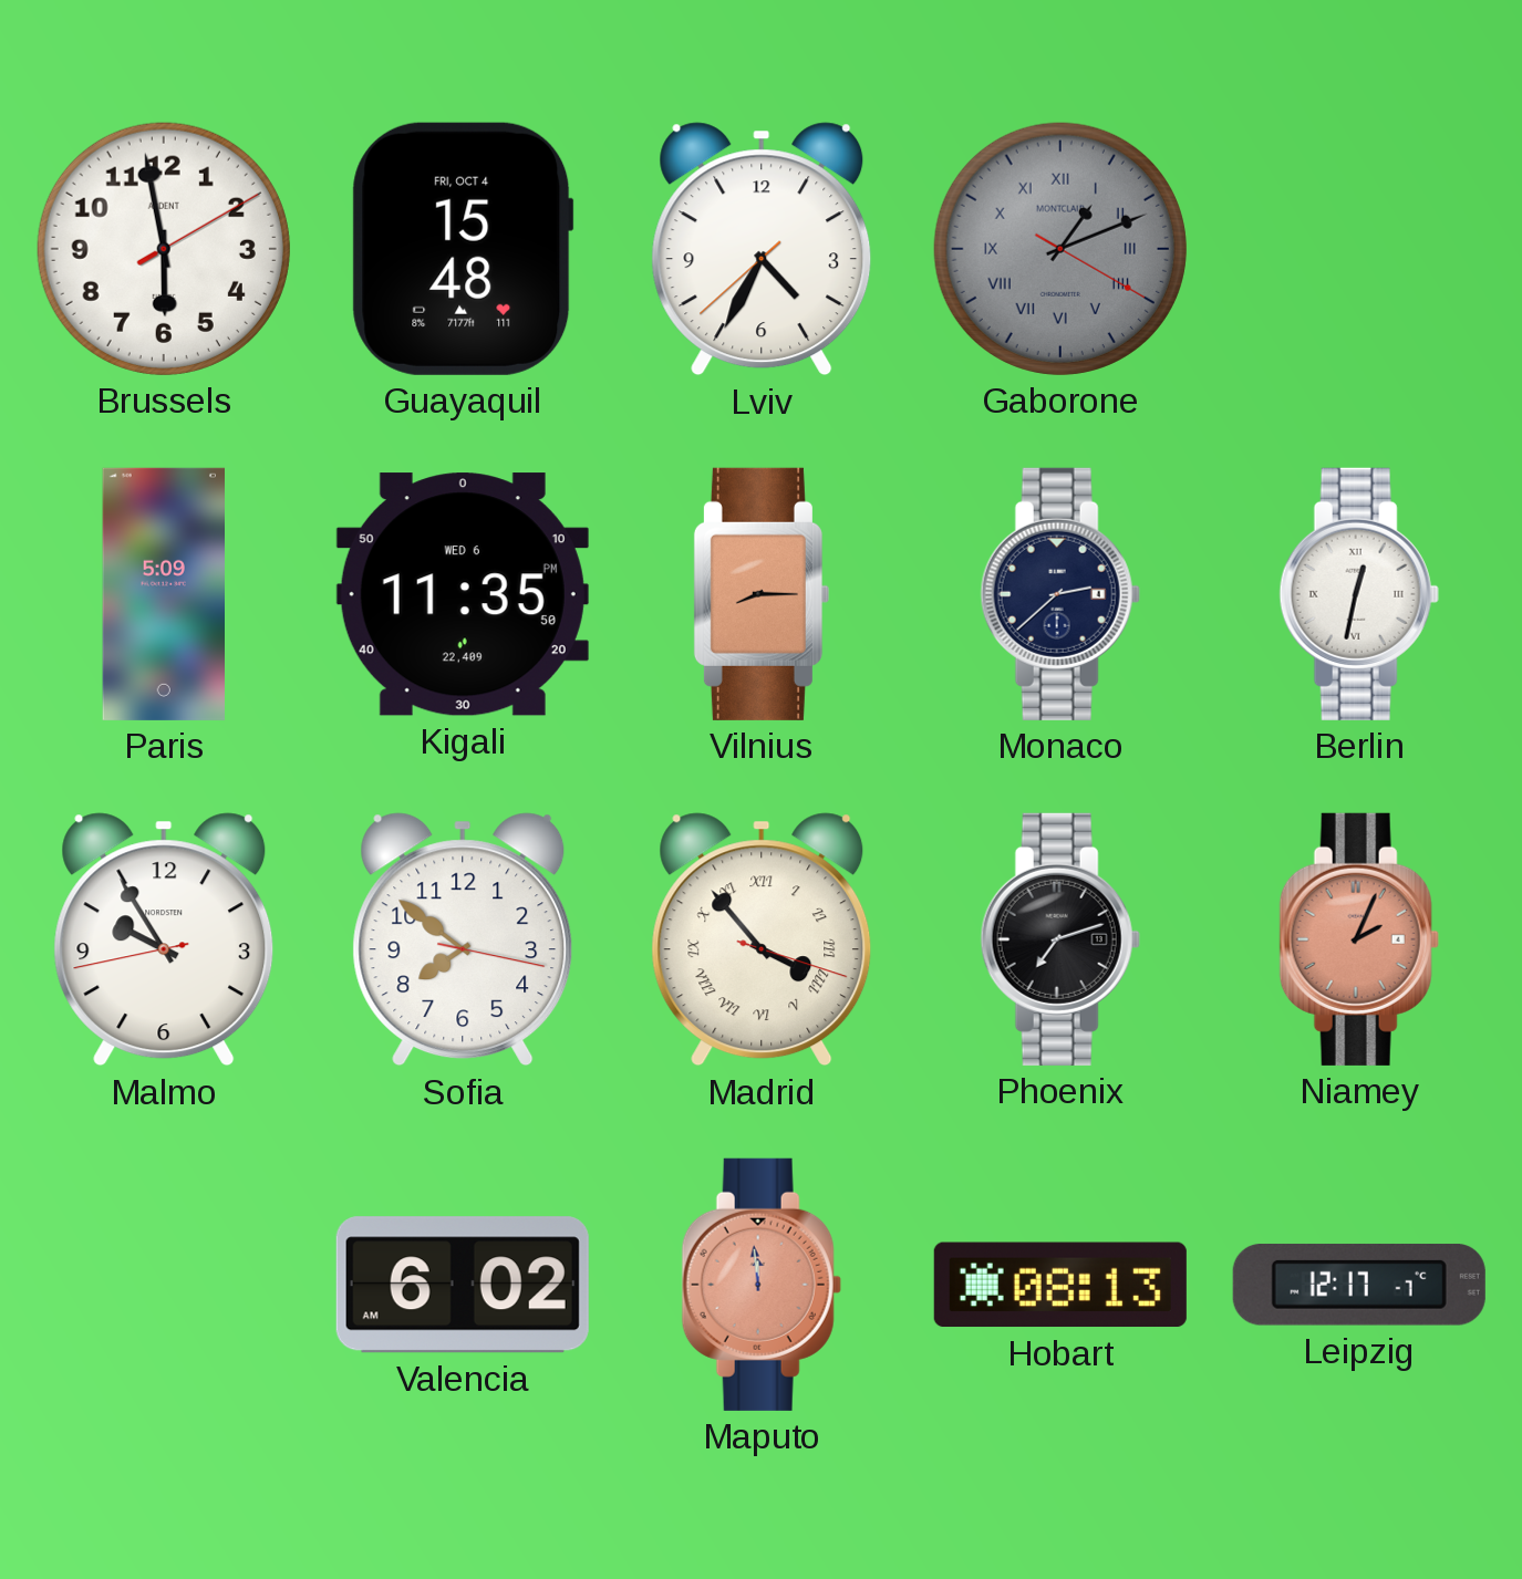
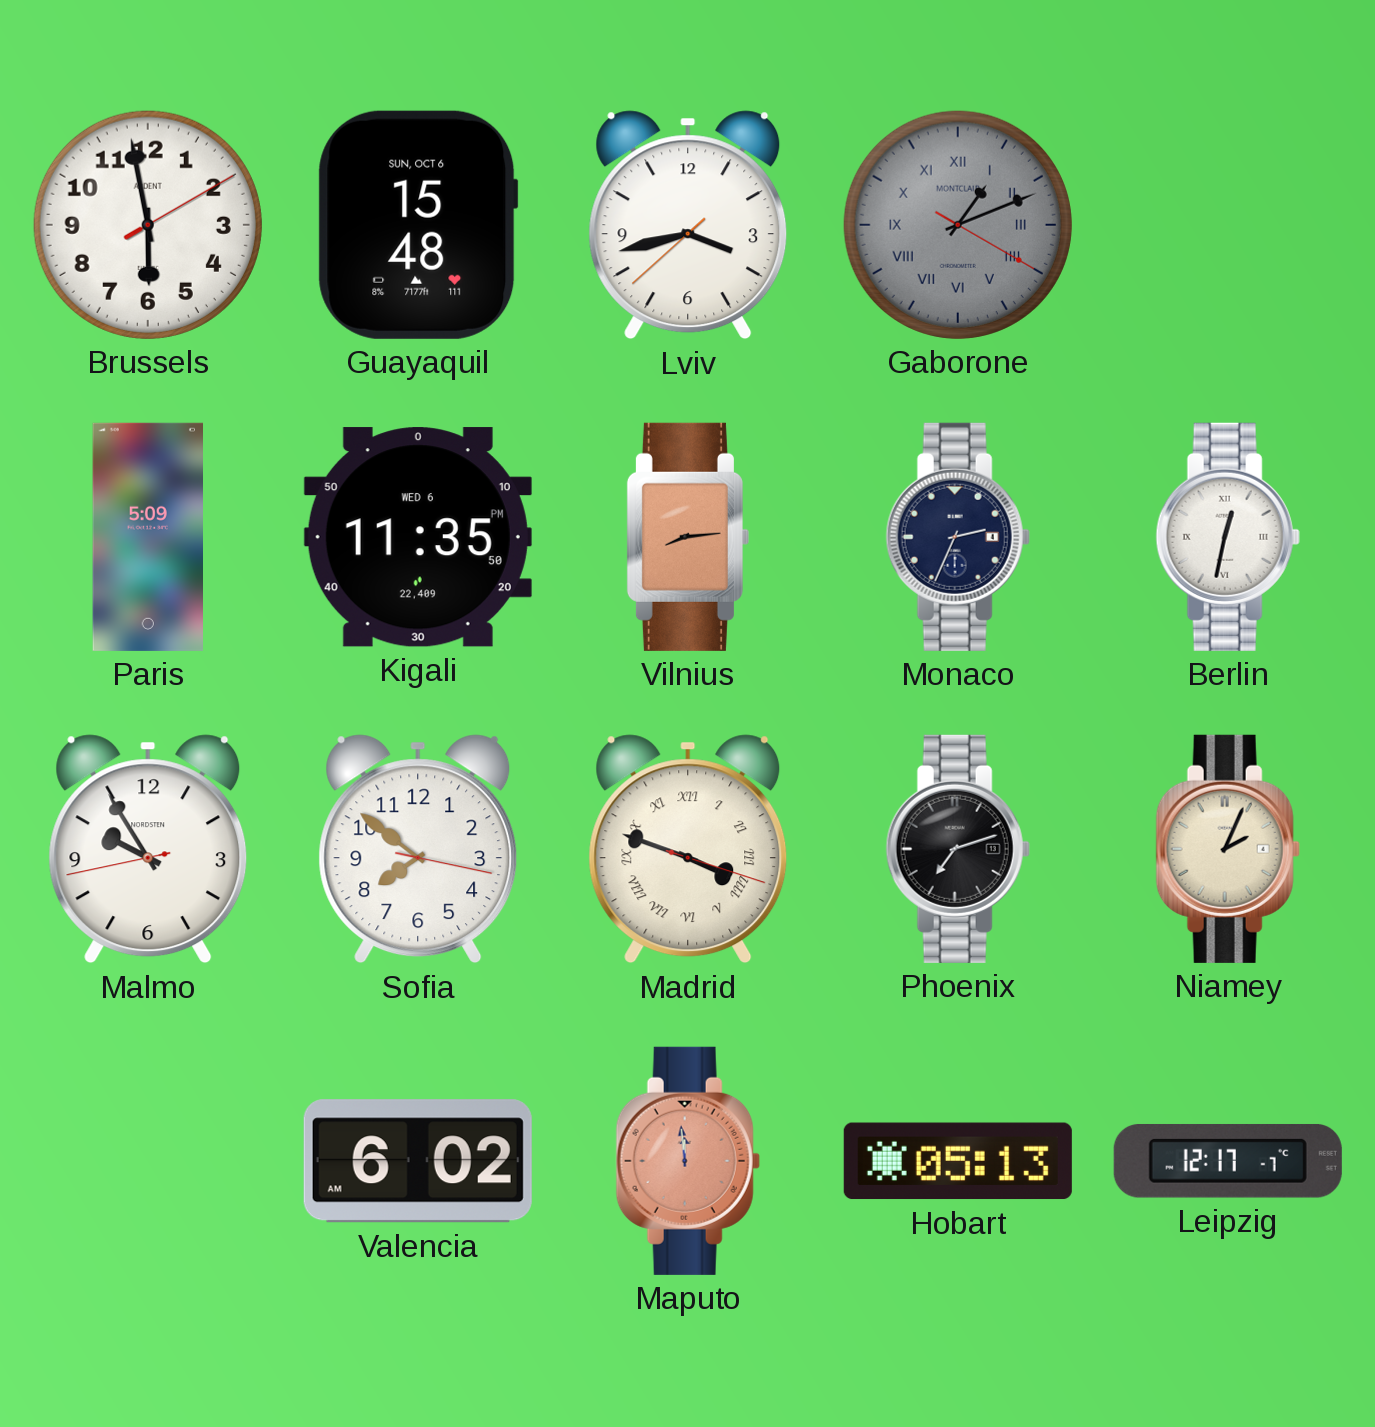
Guayaquil date: FRI, OCT 4 -> SUN, OCT 6 (418, 225)
Lviv: 4:34 -> 3:42 (688, 225)
Vilnius: 8:15 -> 8:14 (688, 537)
Monaco: 2:38 -> 2:34 (958, 537)
Madrid: 3:53 -> 3:48 (688, 849)
Niamey dial: salmon -> cream (1228, 849)
Hobart: 08:13 -> 05:13 (958, 1161)
